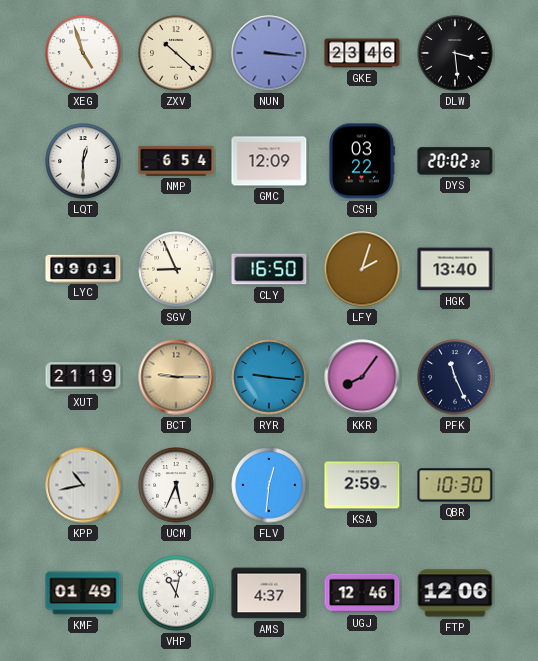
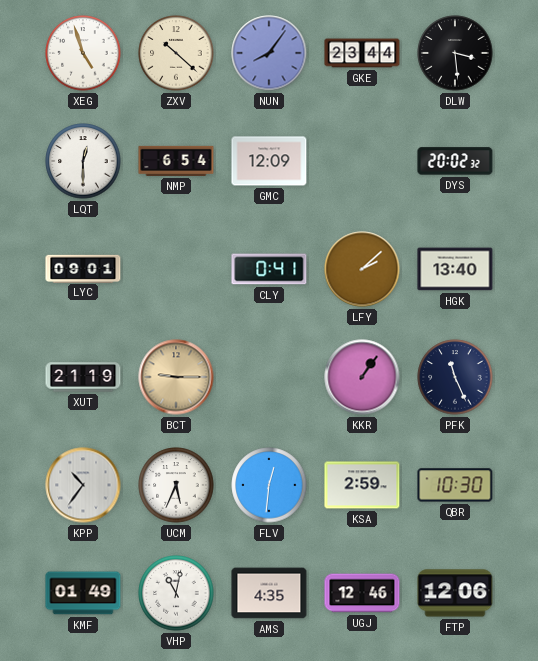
NUN: 3:16 -> 8:06 (269, 53)
GKE: 23:46 -> 23:44 (362, 53)
CSH: 03:22 -> none (362, 161)
SGV: 8:56 -> none (176, 269)
CLY: 16:50 -> 0:41 (269, 269)
LFY: 2:03 -> 2:08 (362, 269)
RYR: 9:16 -> none (269, 377)
KKR: 8:06 -> 1:06 (362, 377)
KPP: 10:43 -> 10:36 (83, 485)
AMS: 4:37 -> 4:35 (269, 593)
